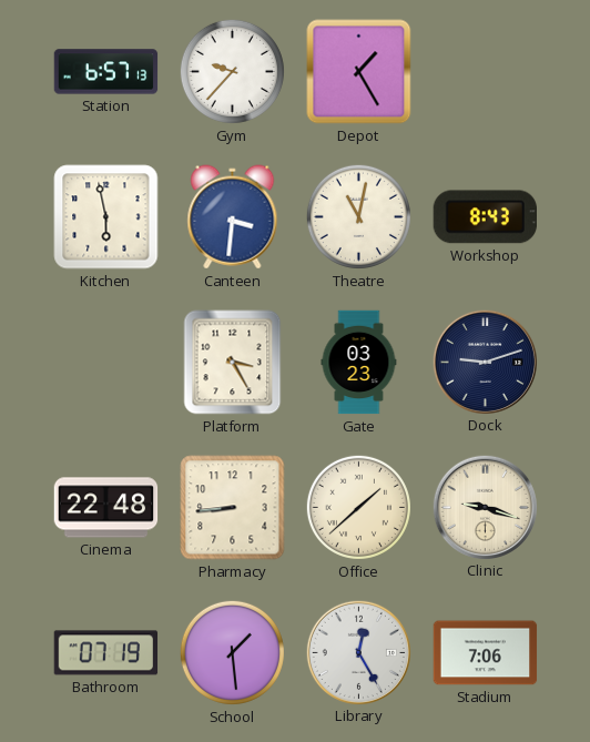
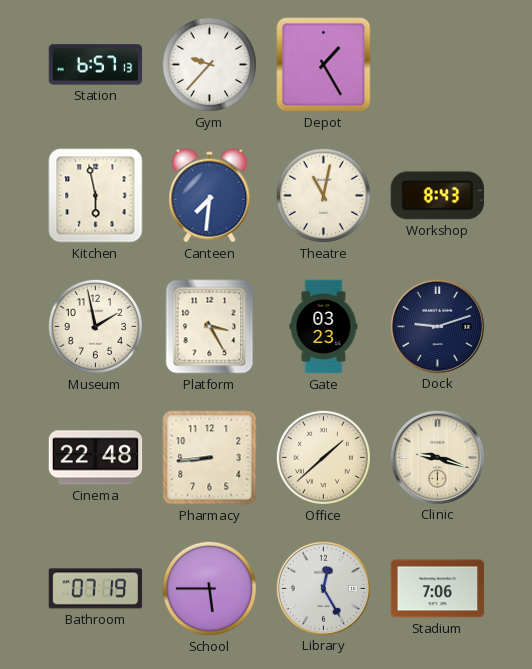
Canteen: 3:31 -> 7:31 (210, 196)
Museum: none -> 1:58 (95, 326)
School: 1:29 -> 5:45 (209, 588)
